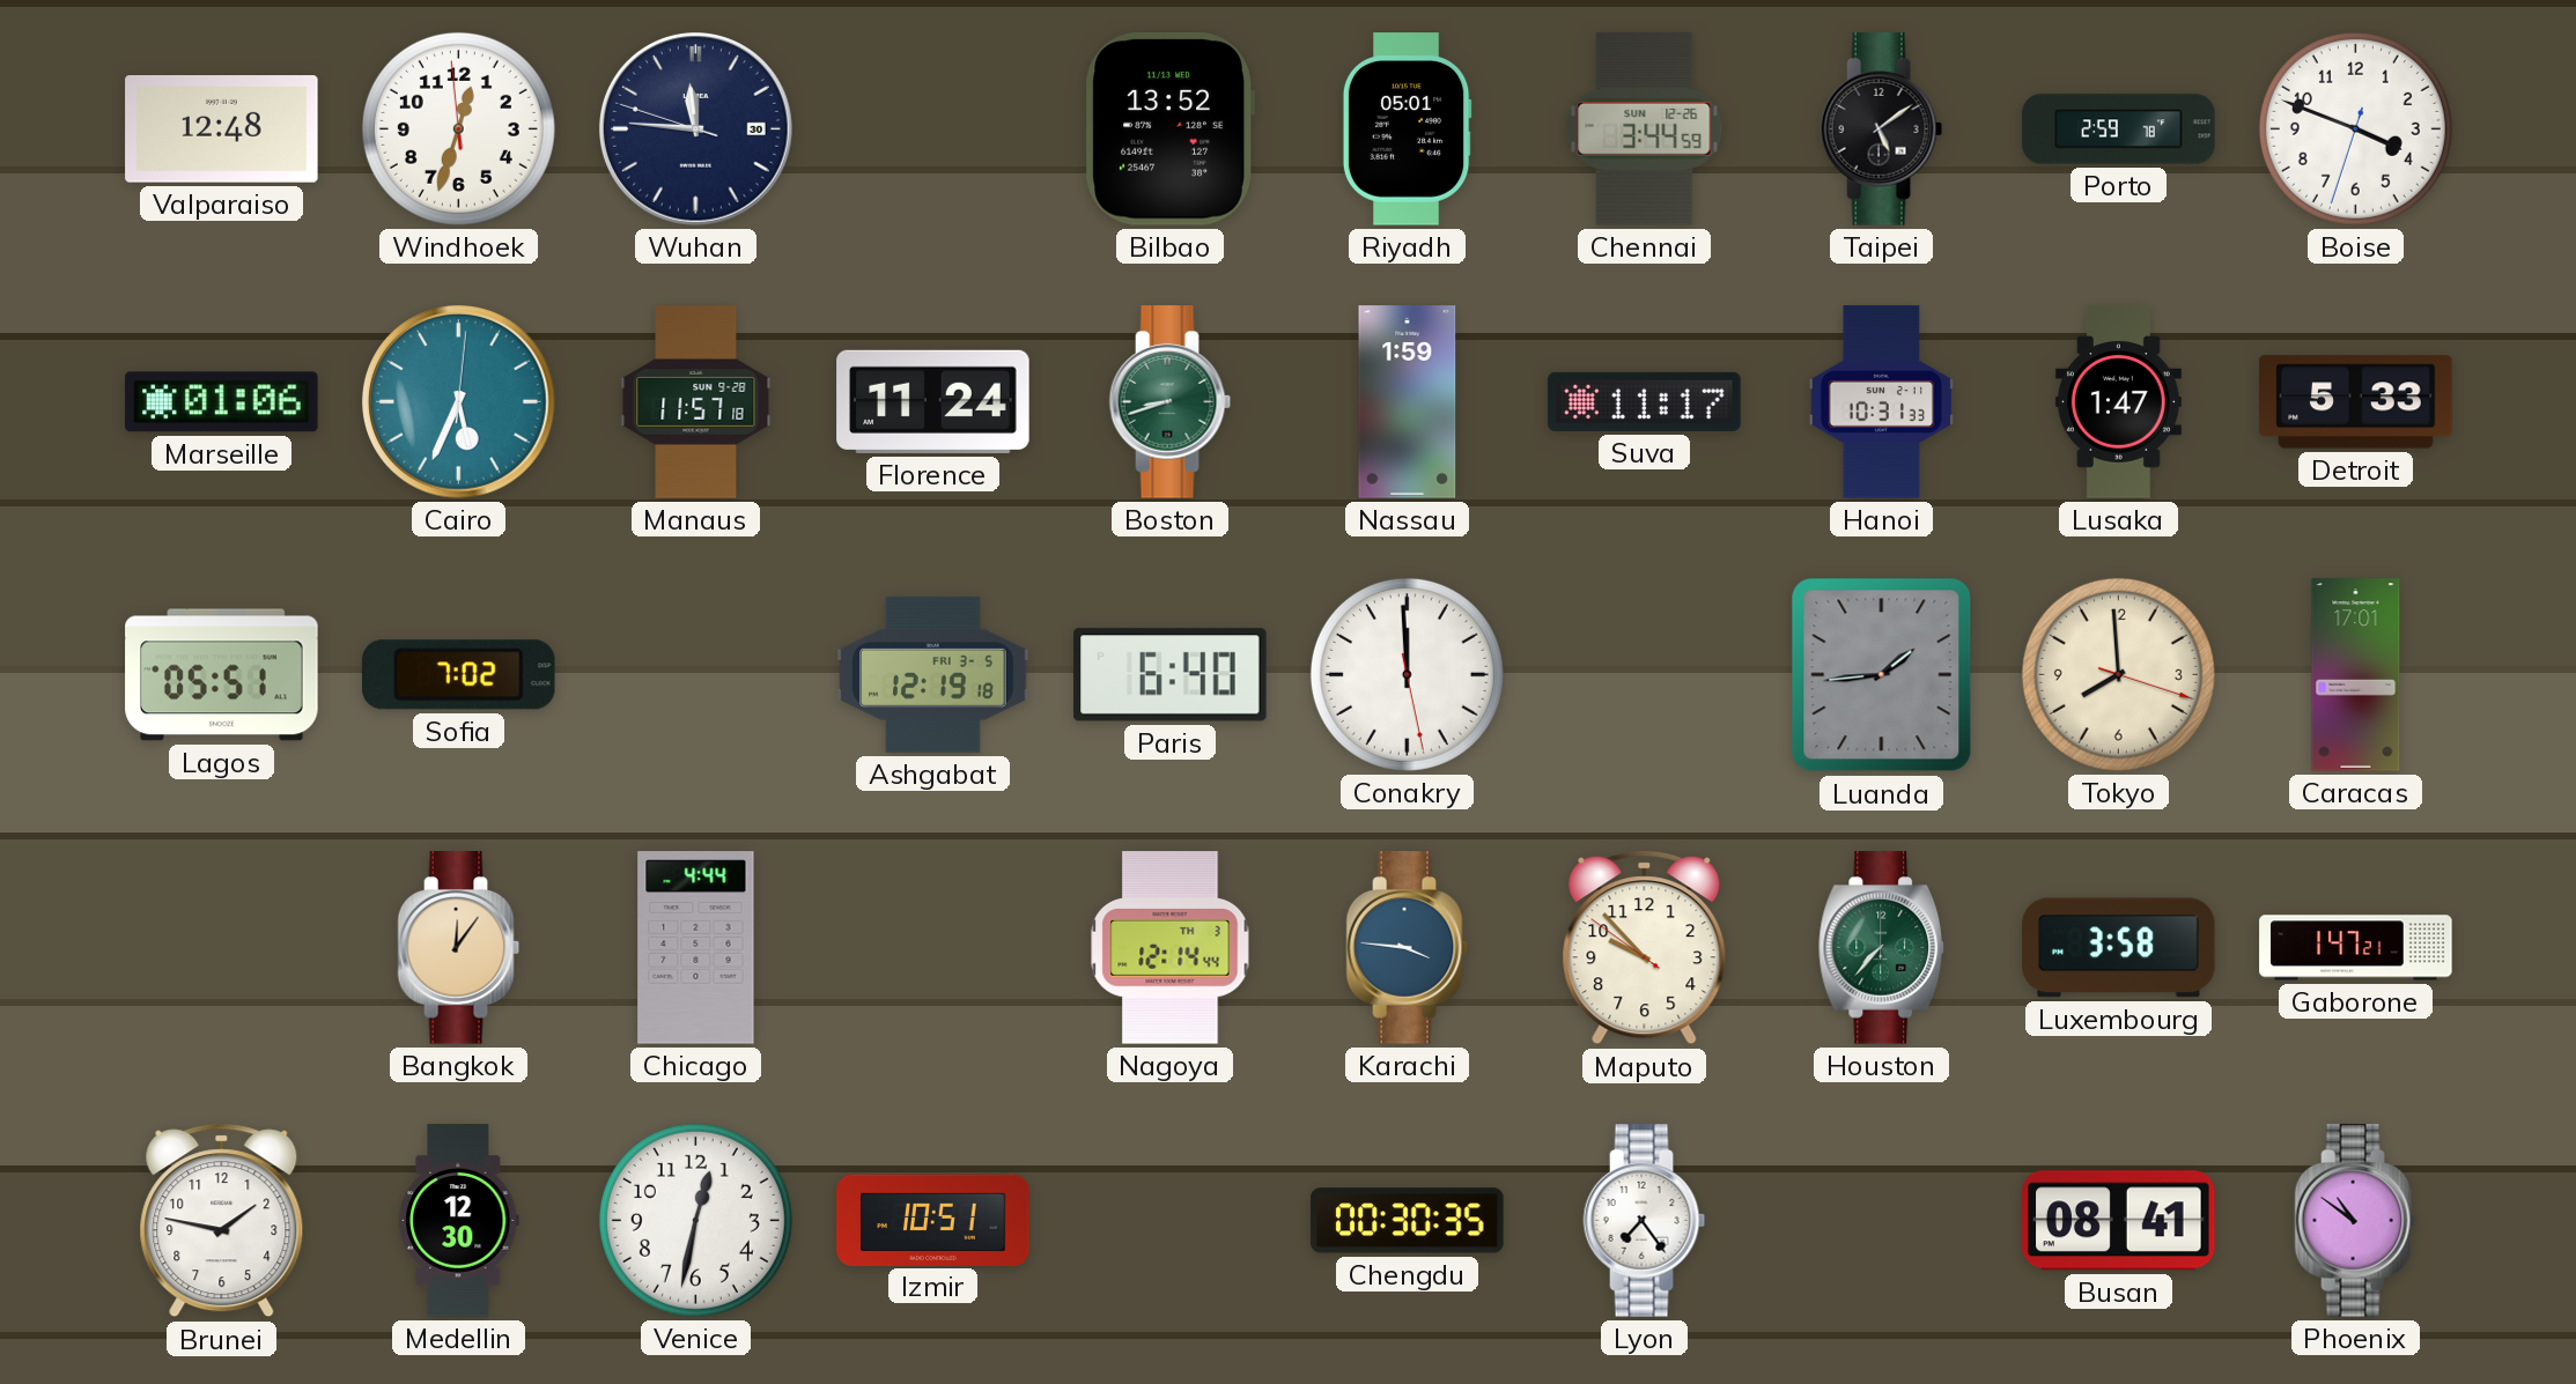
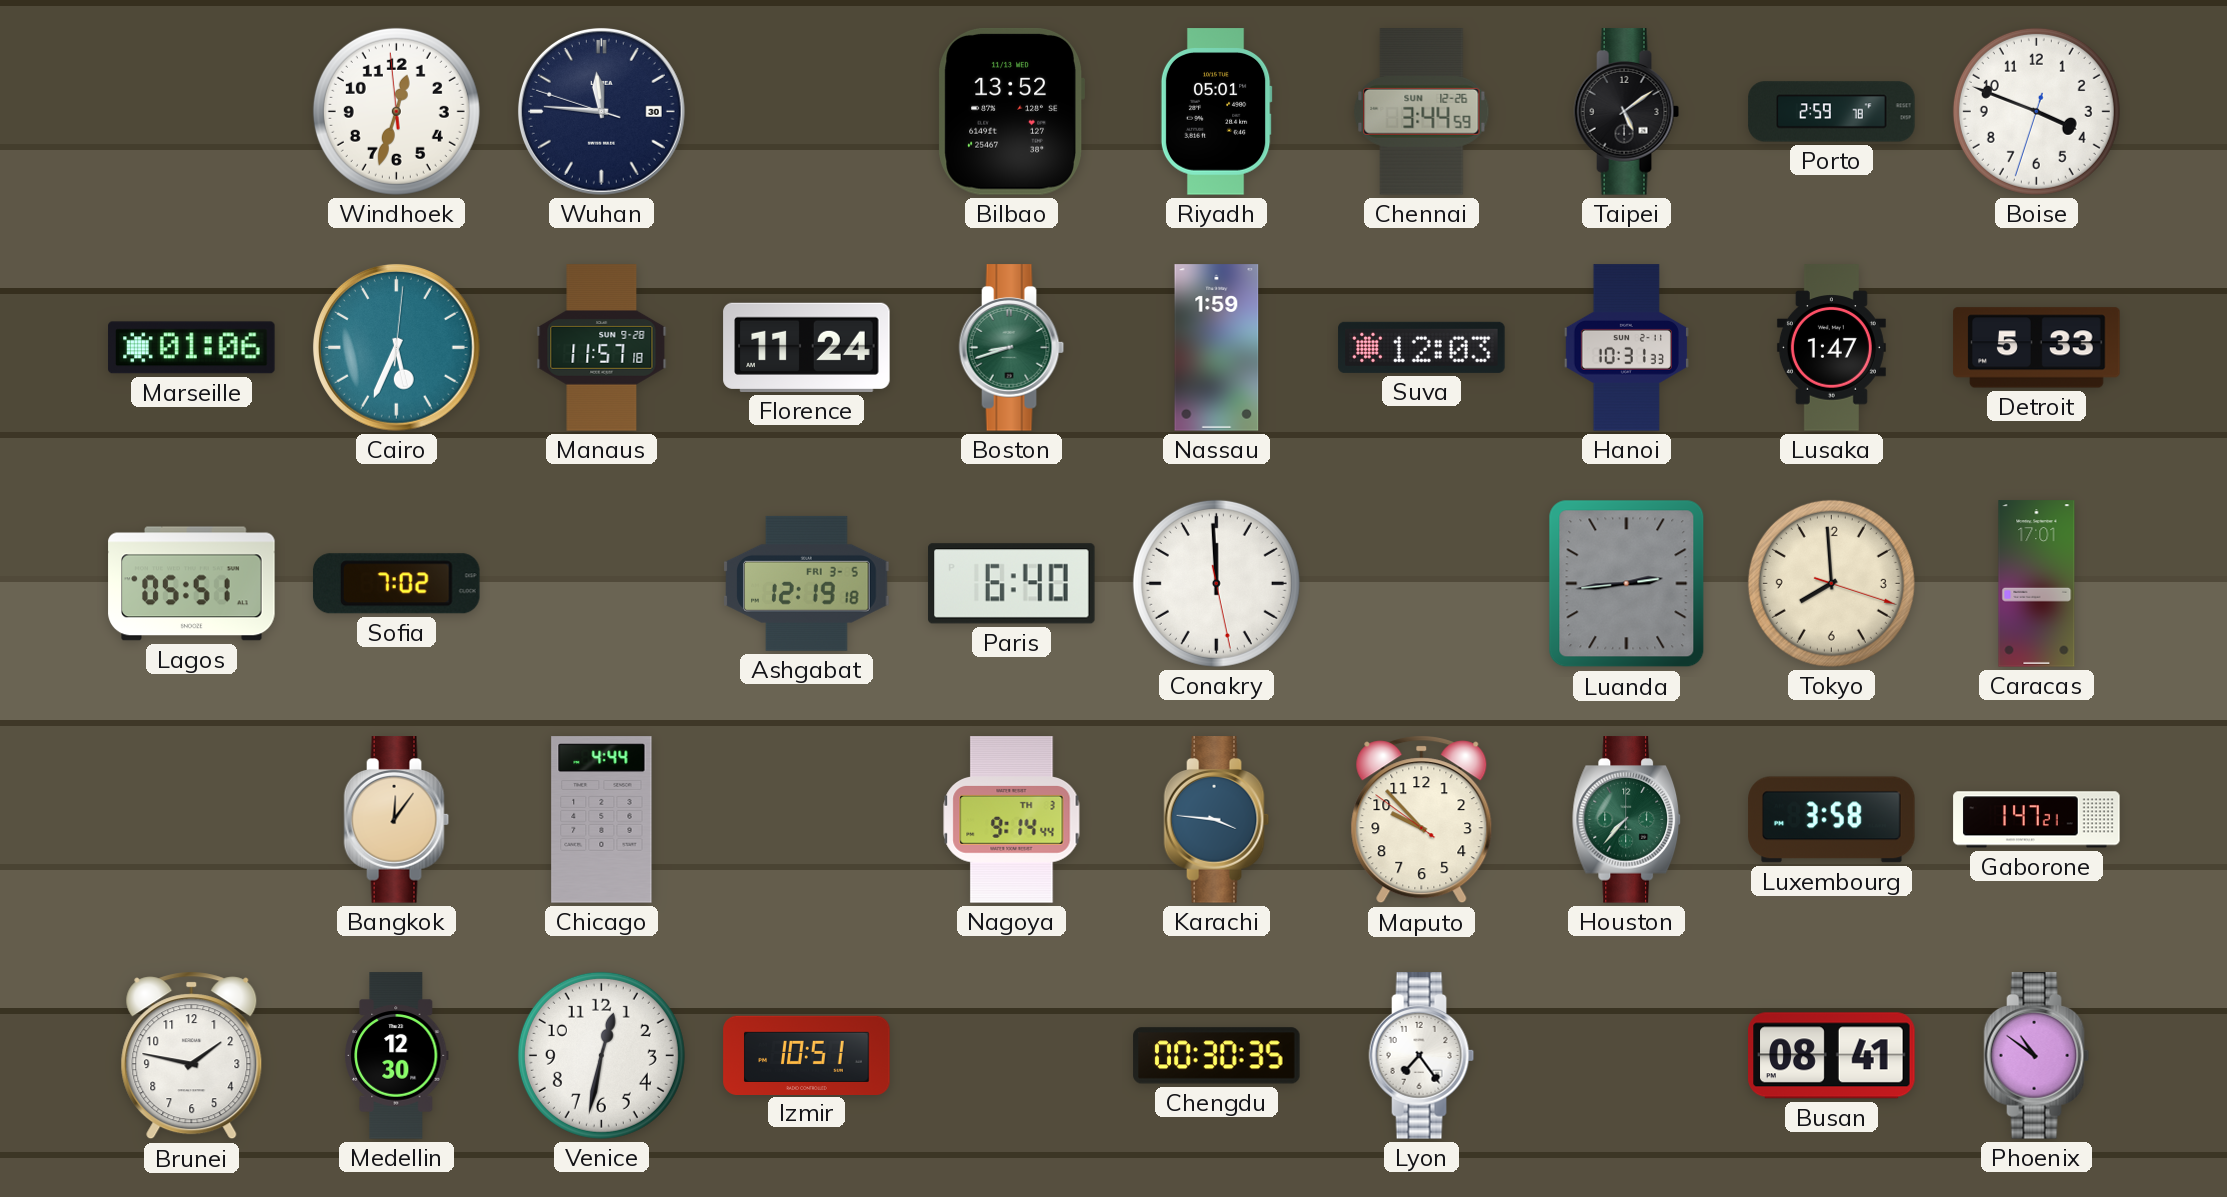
Valparaiso: 12:48 -> none (222, 129)
Suva: 11:17 -> 12:03 (1422, 347)
Luanda: 1:44 -> 2:44 (1627, 584)
Nagoya: 12:14 -> 9:14 (1012, 820)
